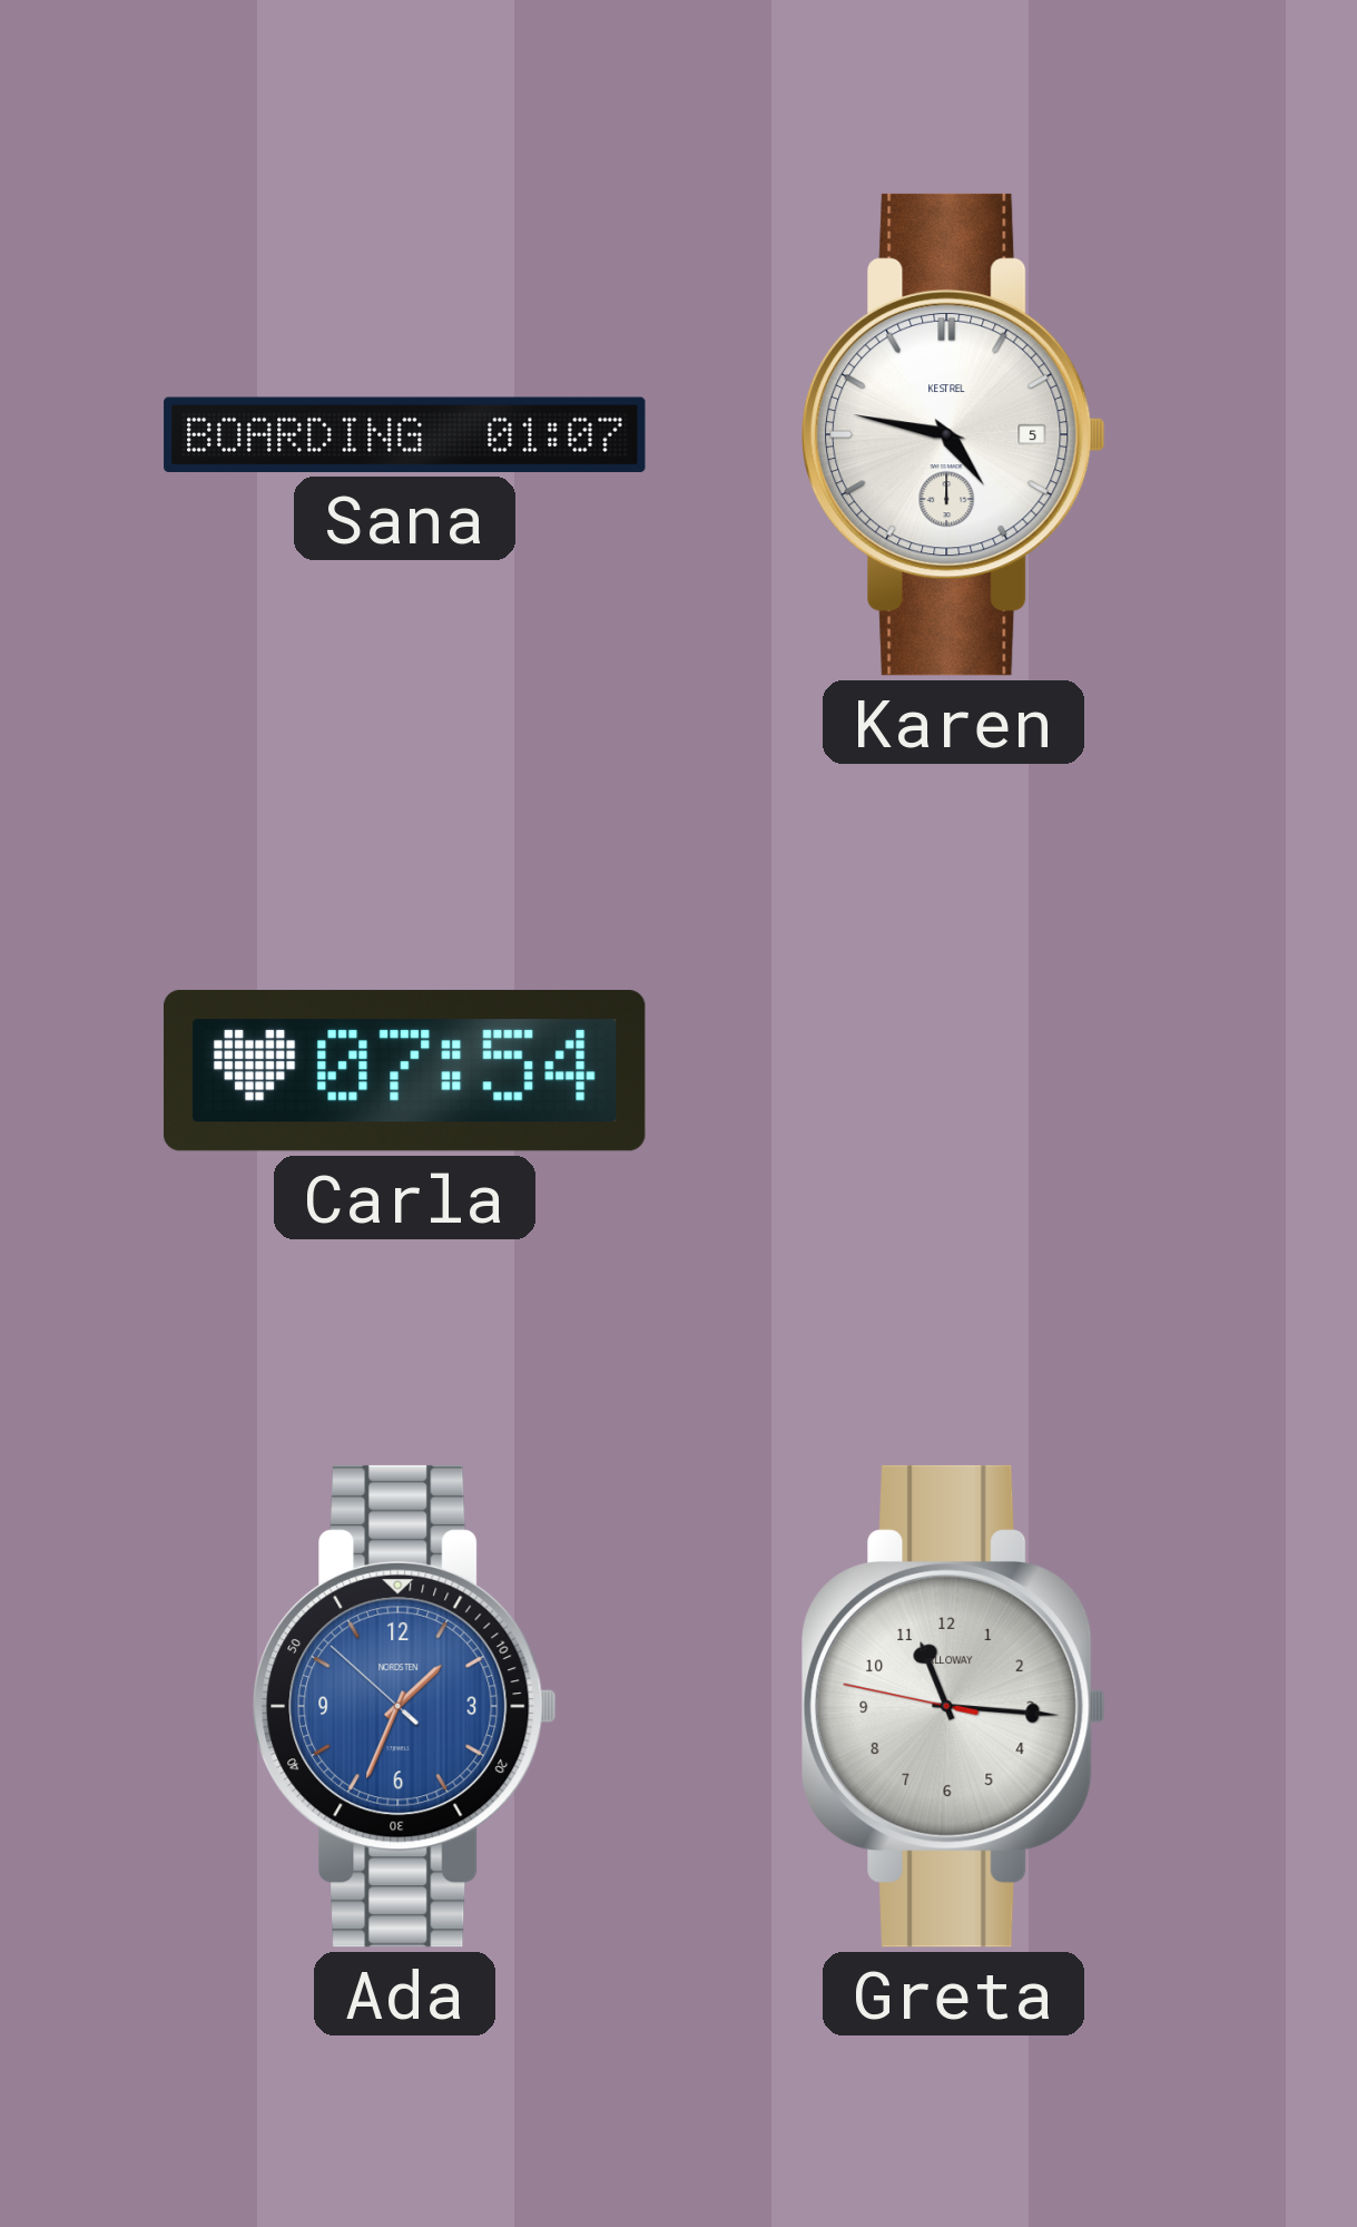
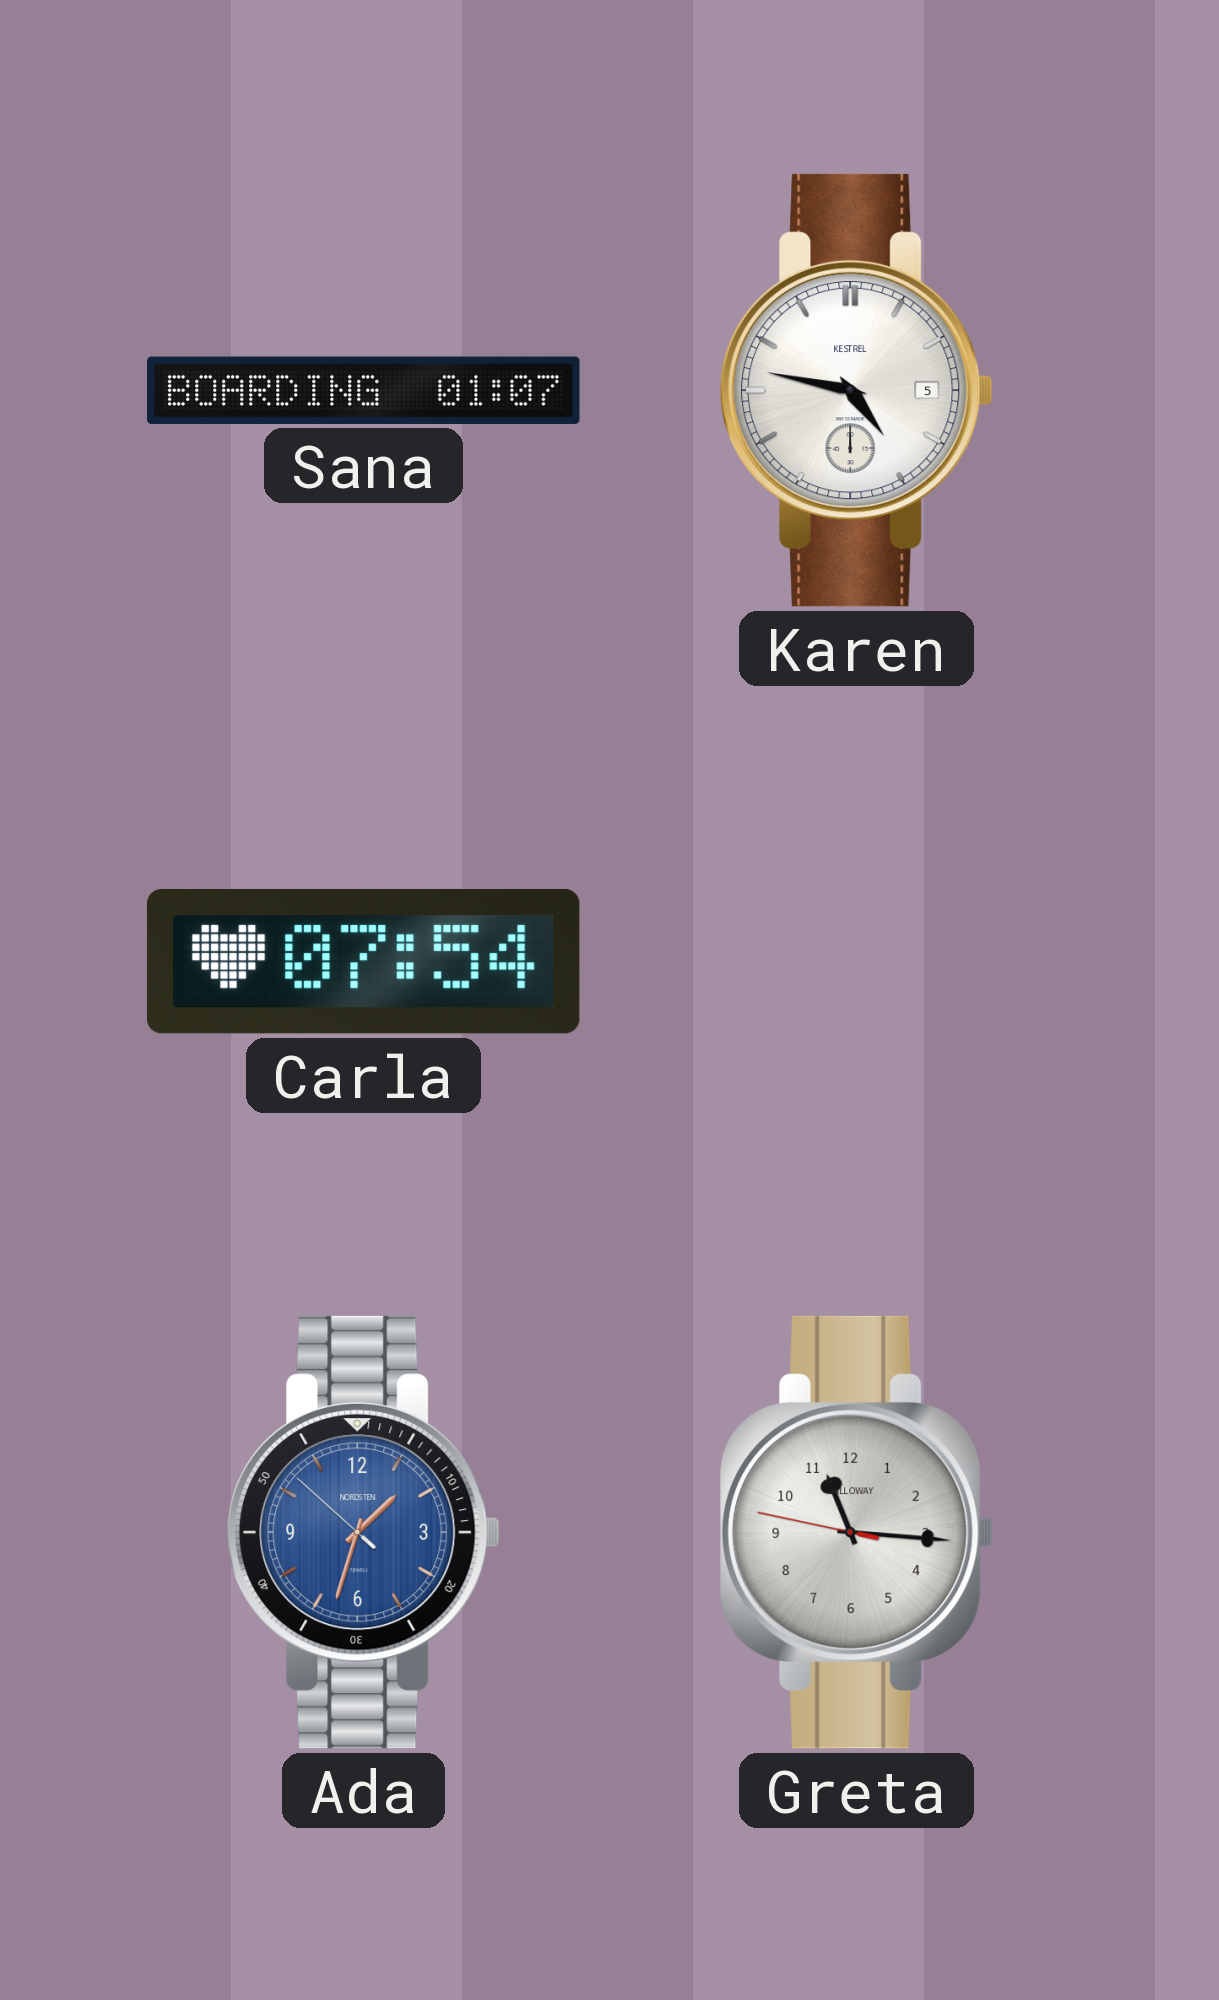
Ada: 1:33 -> 1:32 (364, 1532)
